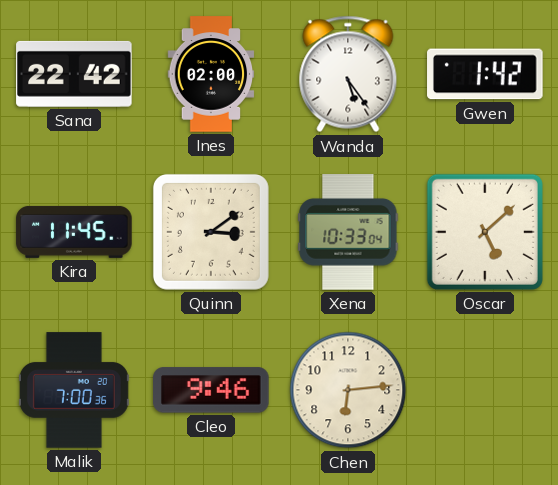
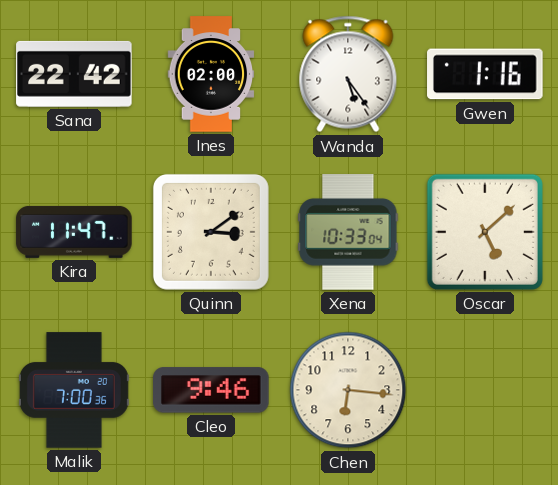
Gwen: 1:42 -> 1:16 (485, 74)
Kira: 11:45 -> 11:47 (74, 232)
Chen: 6:14 -> 6:16 (348, 390)
